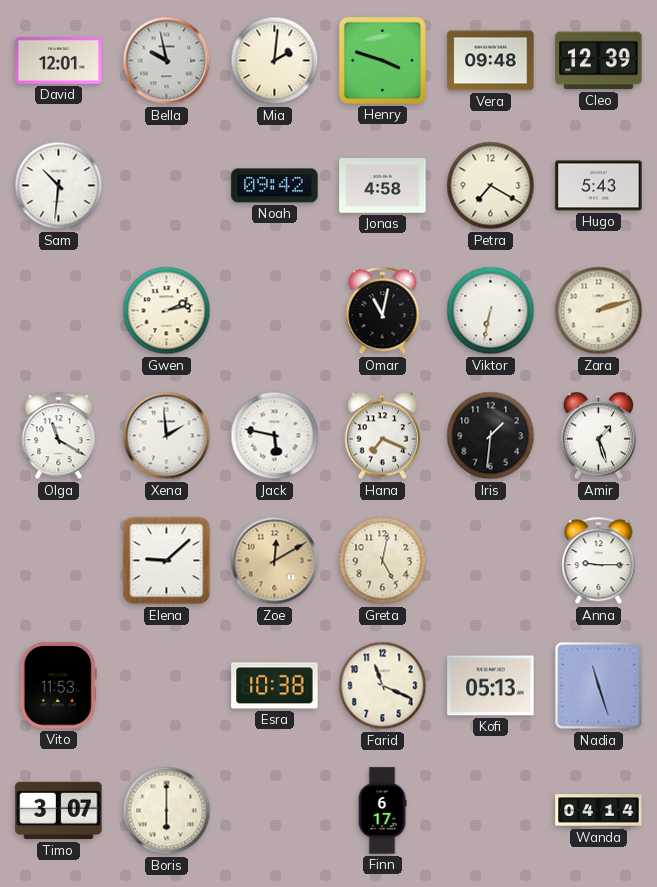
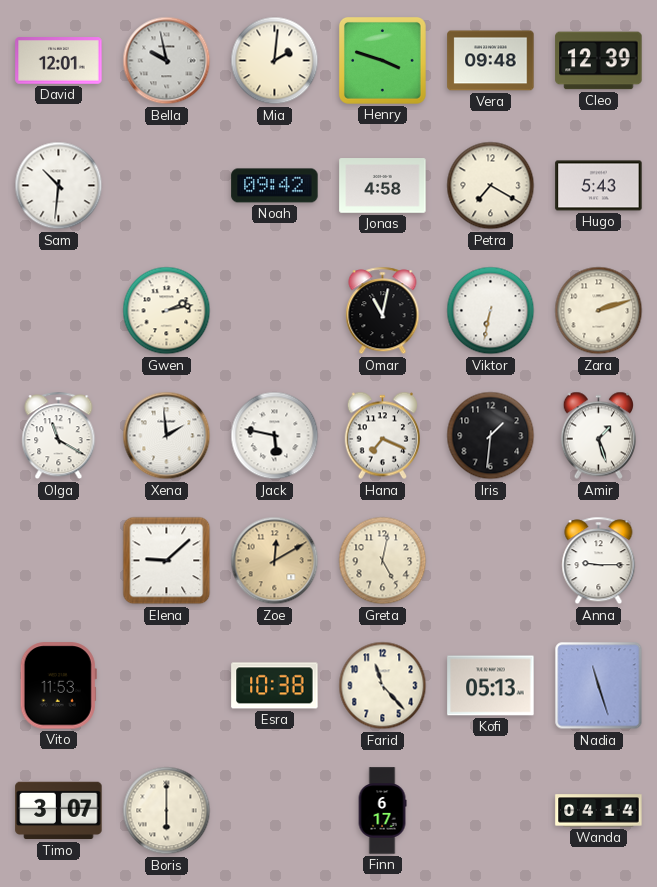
Farid: 11:19 -> 11:23 (383, 686)
